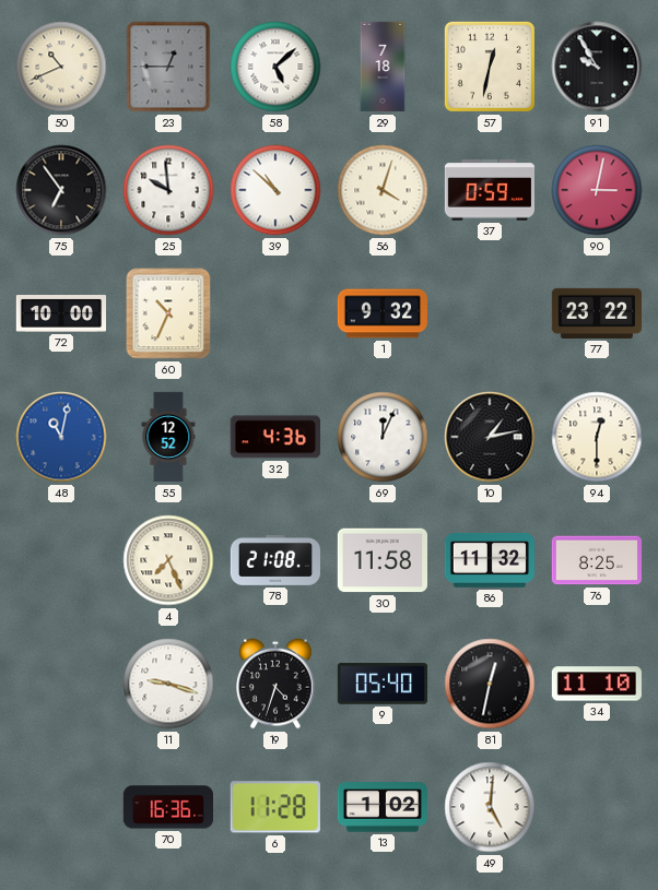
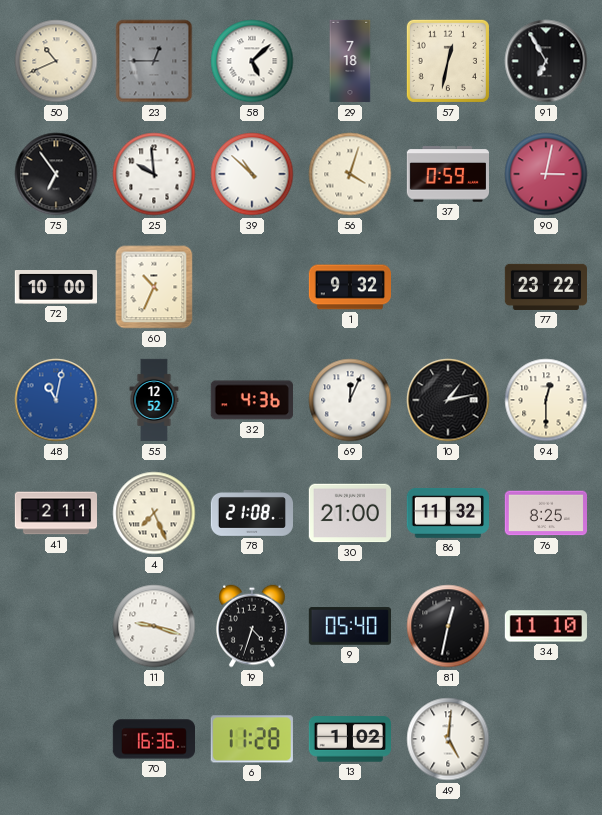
91: 9:55 -> 6:55 (546, 61)
41: none -> 2:11 (56, 513)
30: 11:58 -> 21:00 (349, 513)
